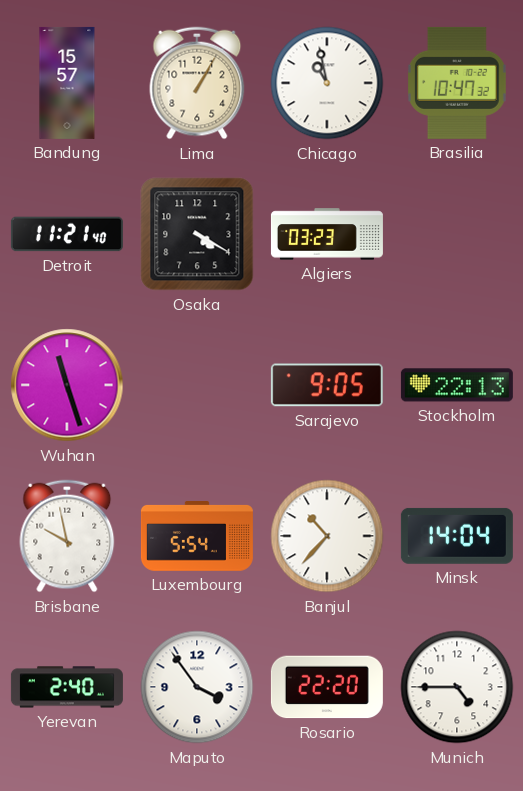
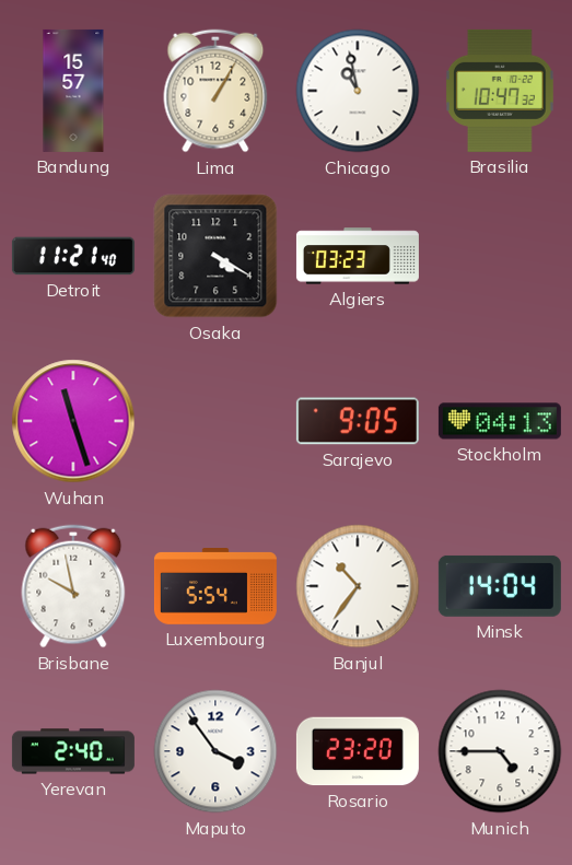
Stockholm: 22:13 -> 04:13 (500, 421)
Banjul: 10:37 -> 10:36 (358, 586)
Rosario: 22:20 -> 23:20 (358, 751)
